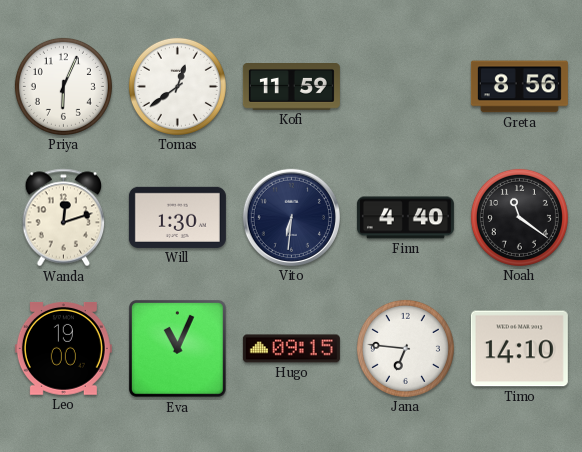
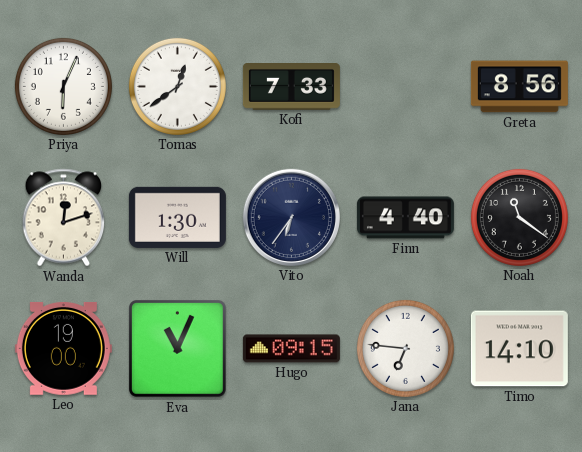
Kofi: 11:59 -> 7:33 (291, 87)
Vito: 6:31 -> 6:36 (291, 217)
